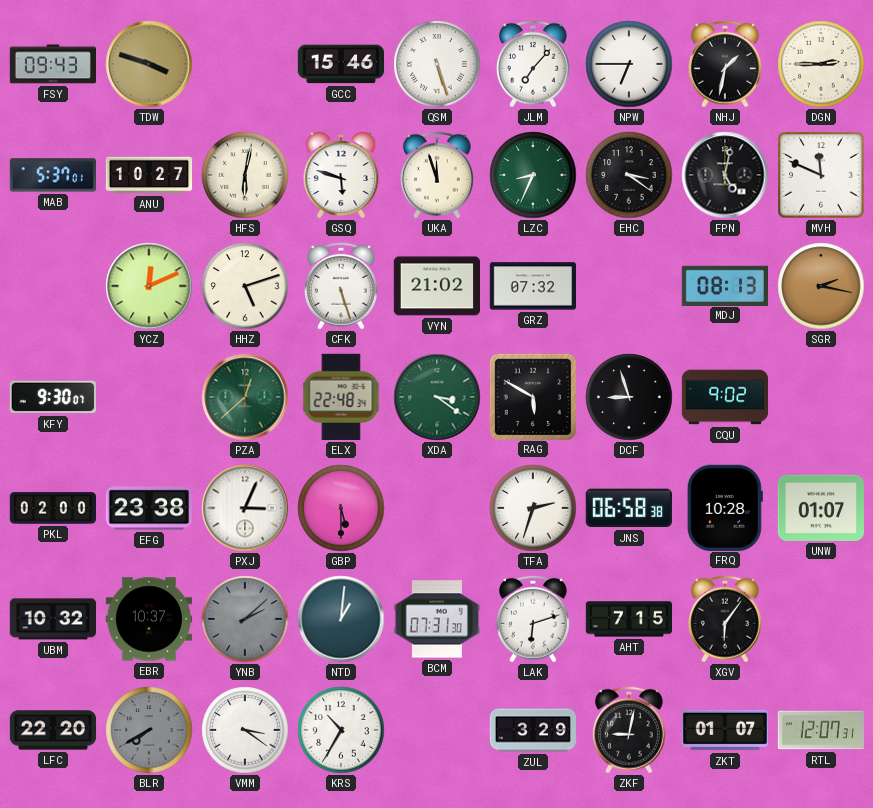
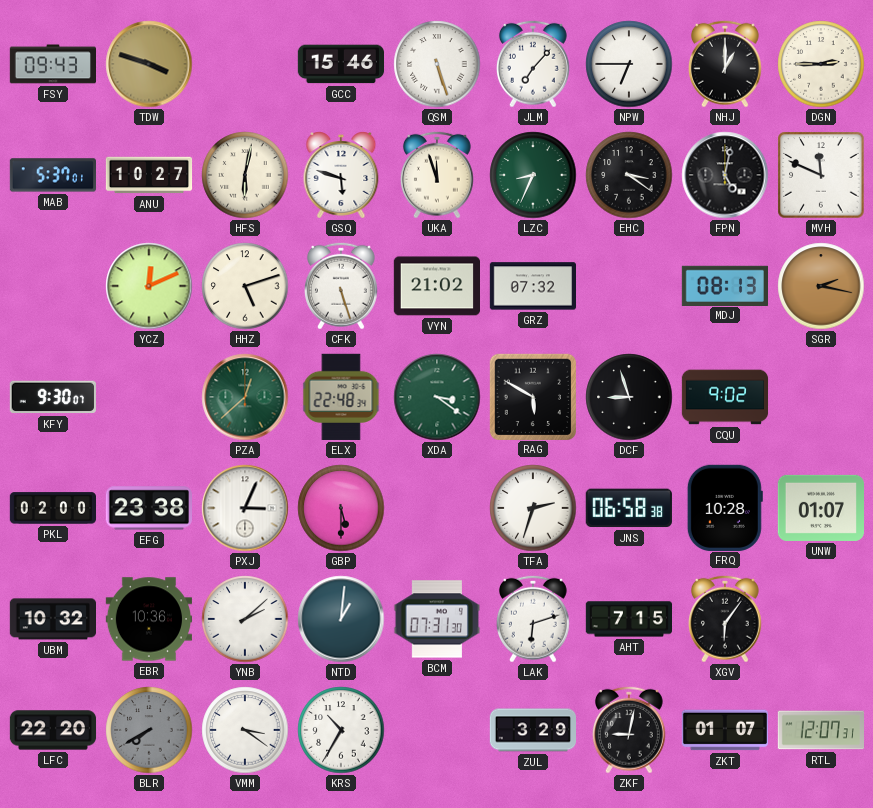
NHJ: 1:32 -> 1:00 (725, 64)
EBR: 10:37 -> 10:36 (148, 619)
YNB dial: grey -> white (245, 619)
